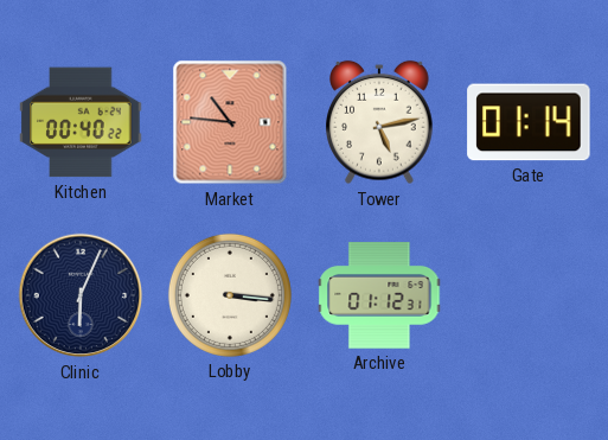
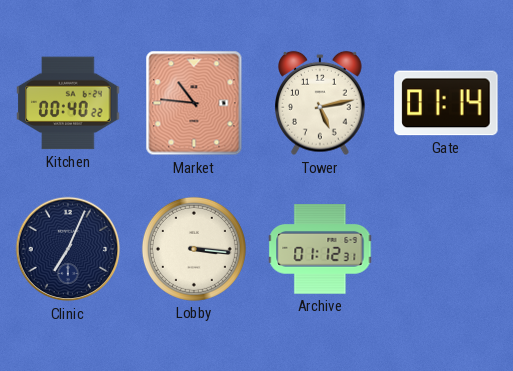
Clinic: 6:04 -> 7:04 (68, 249)
